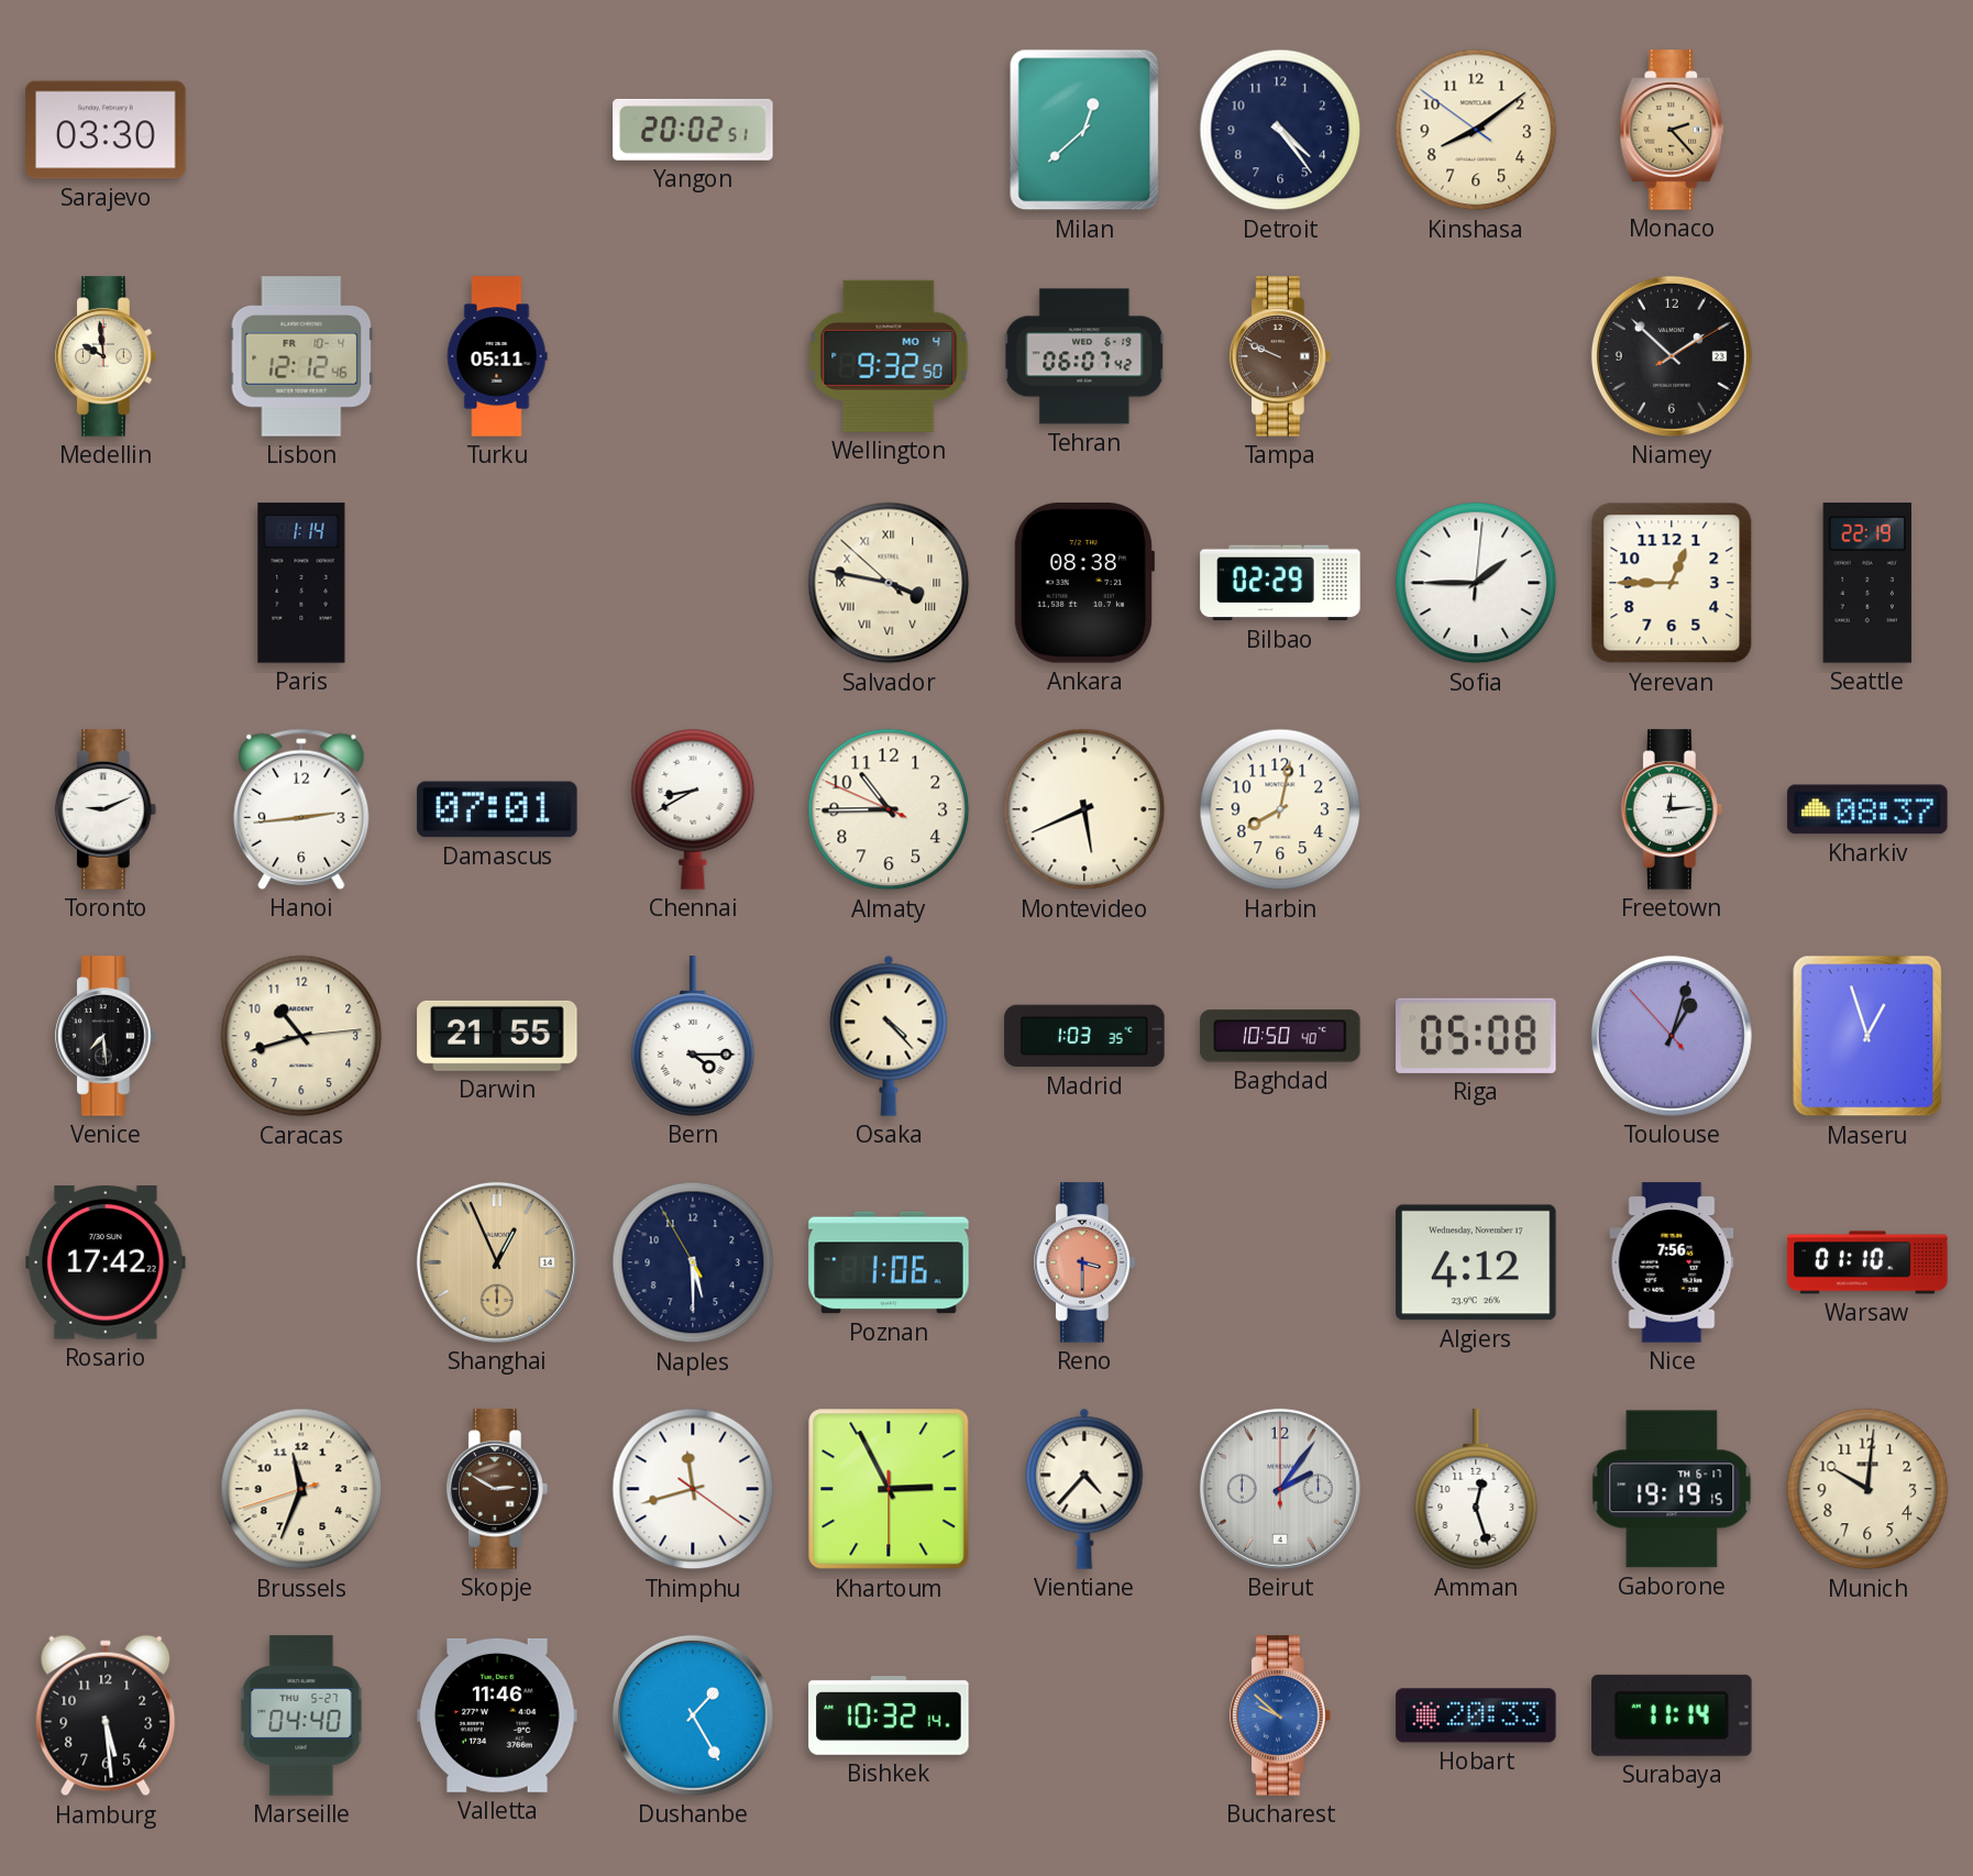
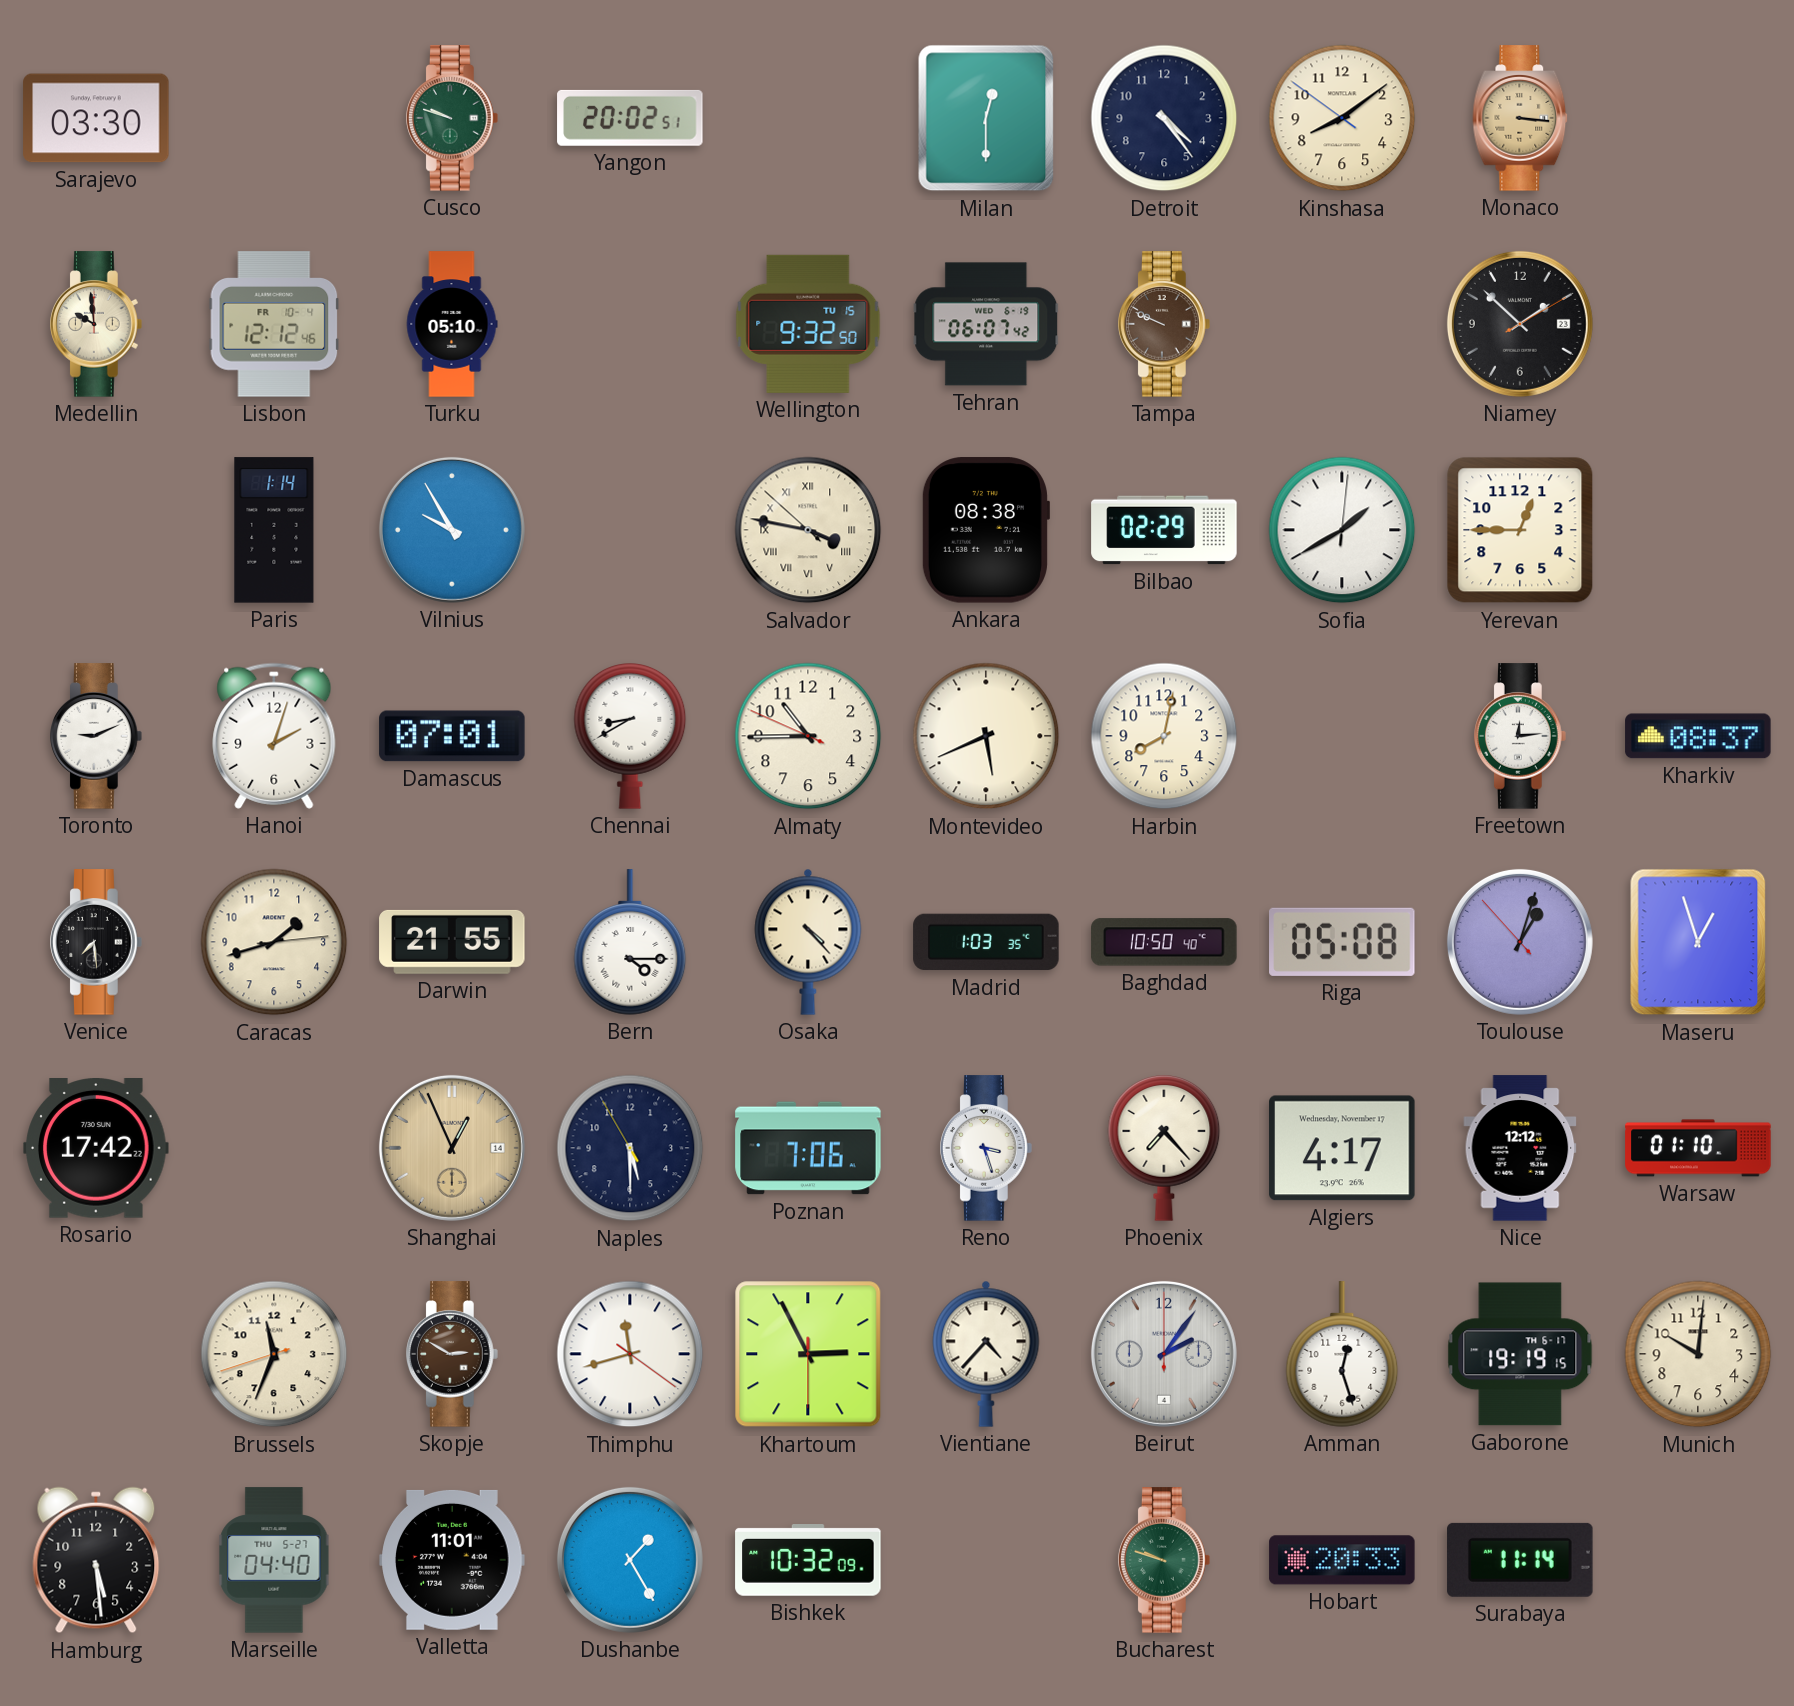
Cusco: none -> 9:48 (453, 118)
Milan: 12:38 -> 12:30 (986, 118)
Monaco: 2:23 -> 3:16 (1520, 118)
Turku: 05:11 -> 05:10 (452, 324)
Wellington date: MO 4 -> TU 15 (808, 324)
Vilnius: none -> 9:55 (452, 530)
Sofia: 1:45 -> 1:40 (1342, 530)
Seattle: 22:19 -> none (1866, 583)
Hanoi: 2:44 -> 2:03 (274, 736)
Caracas: 10:42 -> 1:42 (274, 942)
Poznan: 1:06 -> 7:06 (808, 1148)
Reno: 3:30 -> 3:27 (987, 1148)
Reno dial: salmon -> white (987, 1148)
Phoenix: none -> 7:23 (1164, 1149)
Algiers: 4:12 -> 4:17 (1342, 1148)
Nice: 7:56 -> 12:12 (1520, 1148)
Valletta: 11:46 -> 11:01 (452, 1560)
Bishkek: 10:32:14 -> 10:32:09 (808, 1561)
Bucharest: 9:52 -> 9:48 (1165, 1560)
Bucharest dial: blue -> green (1165, 1560)
